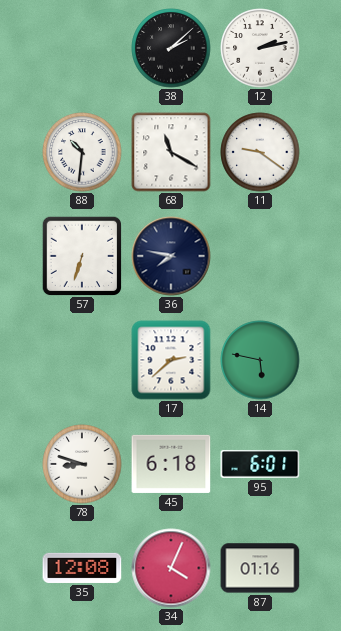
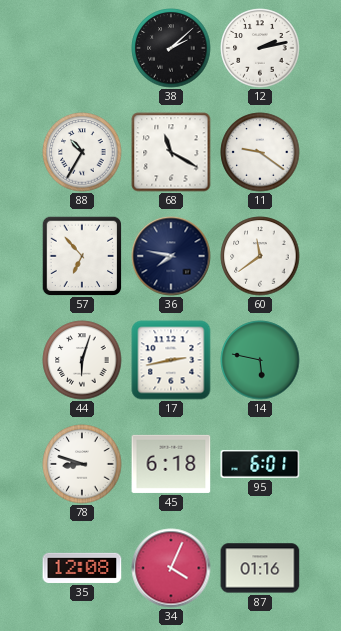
88: 10:31 -> 10:35 (82, 152)
57: 6:33 -> 6:53 (82, 256)
60: none -> 11:39 (260, 256)
44: none -> 6:03 (82, 360)
17: 2:38 -> 2:43 (171, 360)
